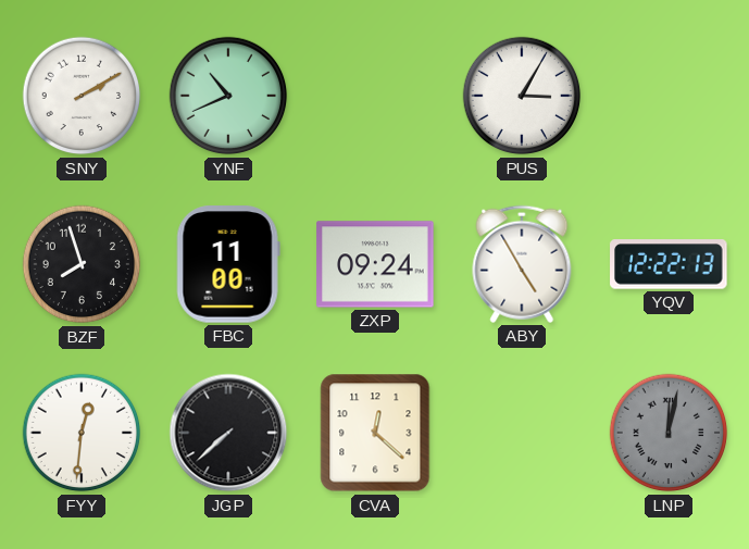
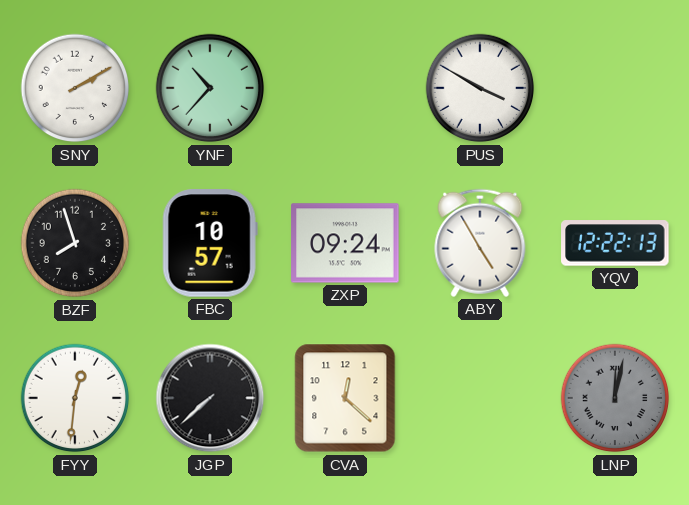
YNF: 10:41 -> 10:37 (210, 88)
PUS: 3:05 -> 3:50 (480, 88)
FBC: 11:00 -> 10:57 (210, 243)
